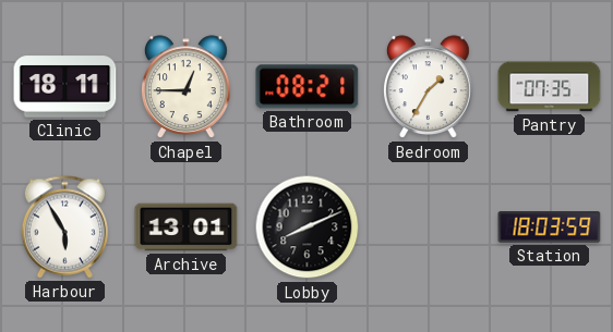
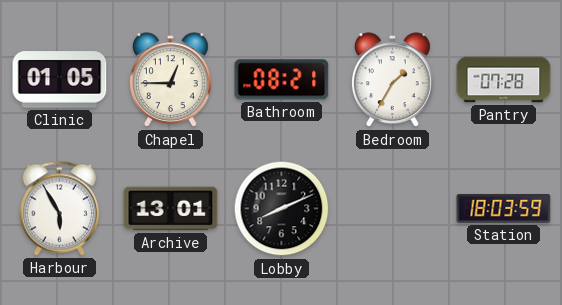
Clinic: 18:11 -> 01:05 (60, 80)
Pantry: 07:35 -> 07:28 (504, 80)
